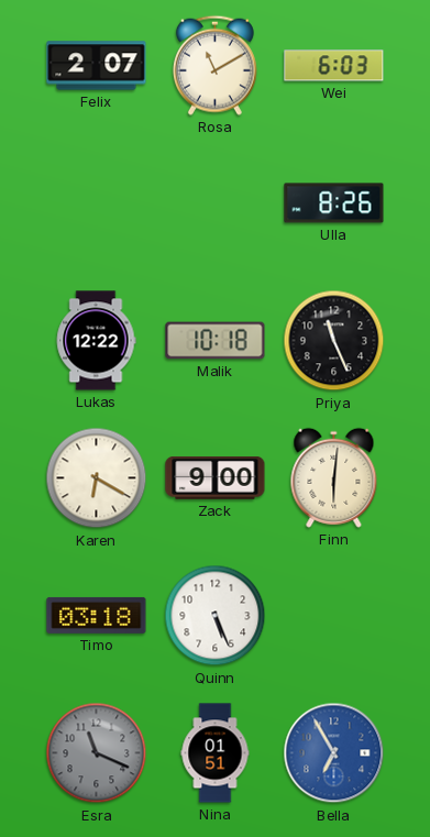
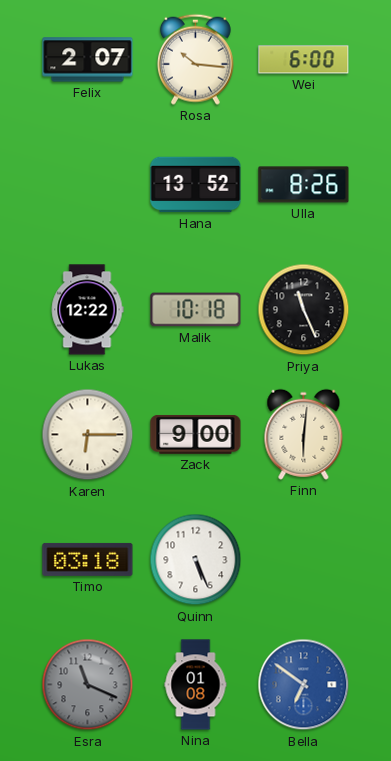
Rosa: 11:10 -> 10:16 (195, 59)
Wei: 6:03 -> 6:00 (304, 60)
Hana: none -> 13:52 (196, 185)
Karen: 6:20 -> 6:15 (88, 435)
Nina: 01:51 -> 01:08 (196, 685)
Bella: 6:55 -> 6:51 (304, 685)
